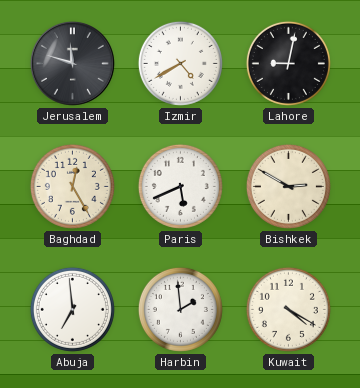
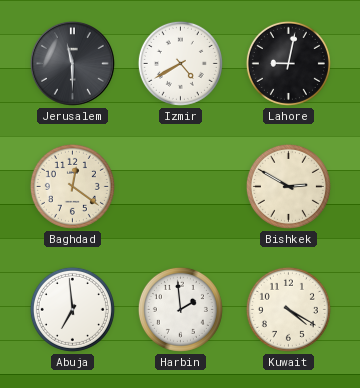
Jerusalem: 11:48 -> 11:30 (72, 63)
Baghdad: 12:25 -> 12:21 (72, 186)
Paris: 5:41 -> none (180, 186)
